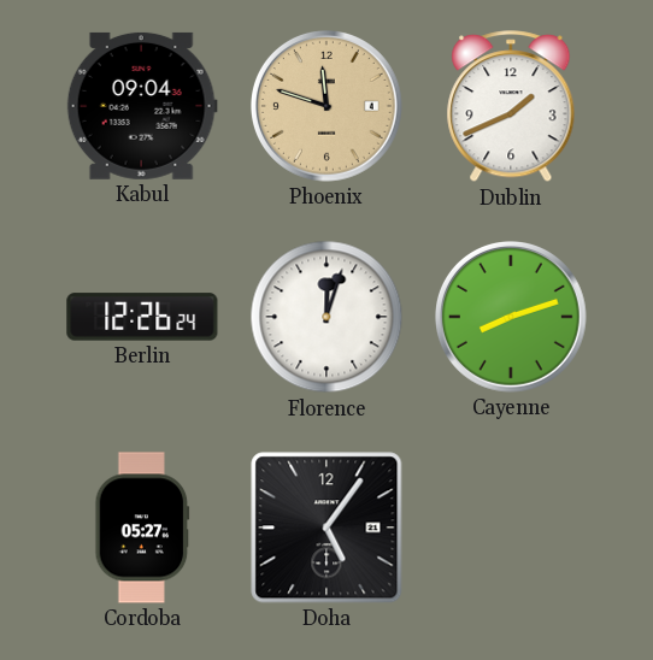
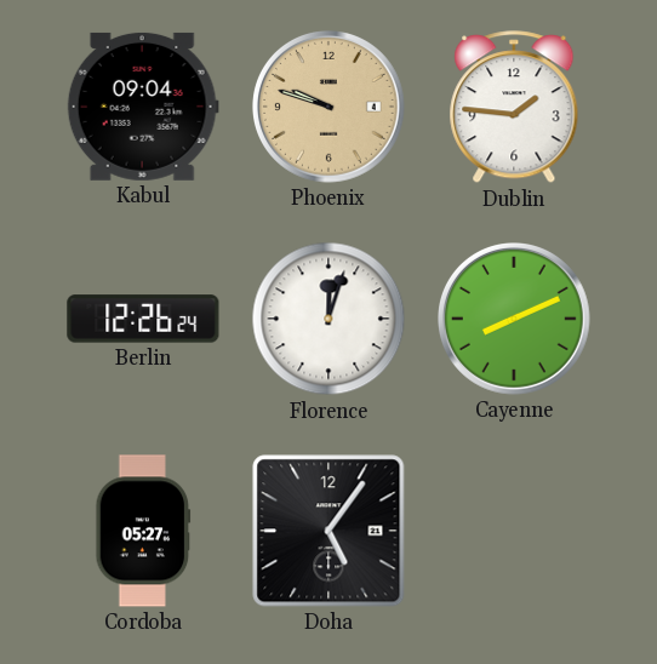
Phoenix: 11:48 -> 9:48 (330, 108)
Dublin: 1:41 -> 1:46 (514, 108)
Cayenne: 8:12 -> 8:11 (515, 320)
